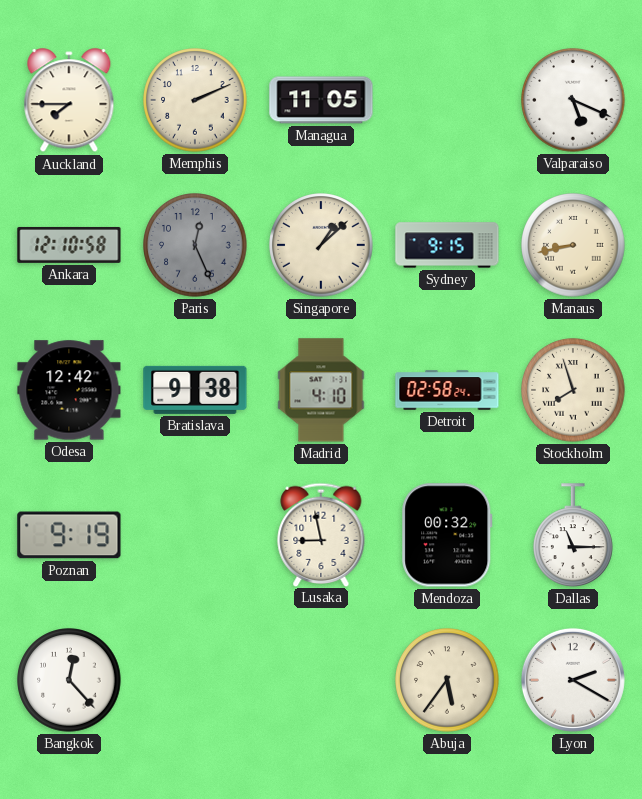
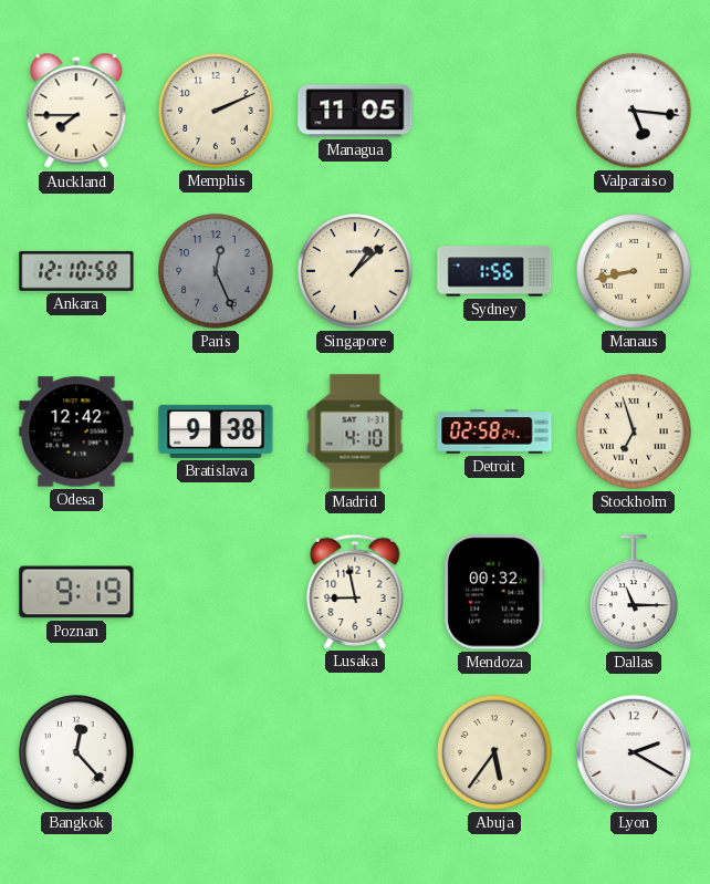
Valparaiso: 5:19 -> 5:16 (634, 111)
Sydney: 9:15 -> 1:56 (494, 271)
Stockholm: 7:57 -> 6:57 (634, 431)
